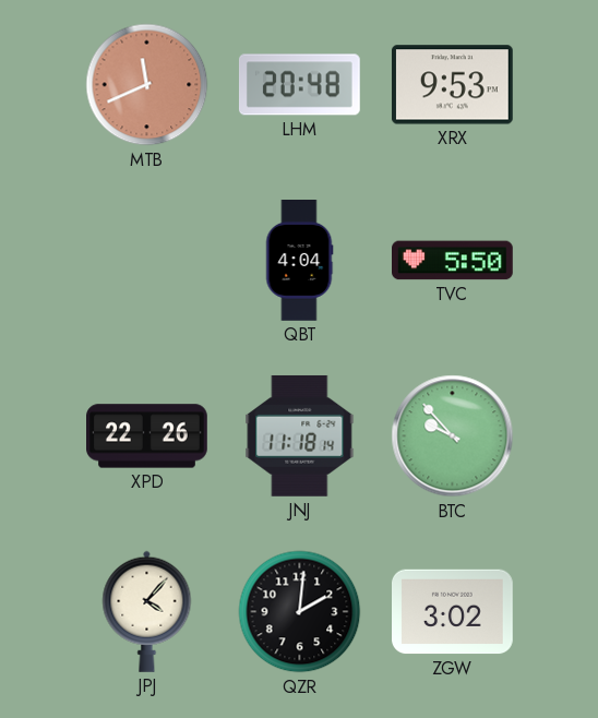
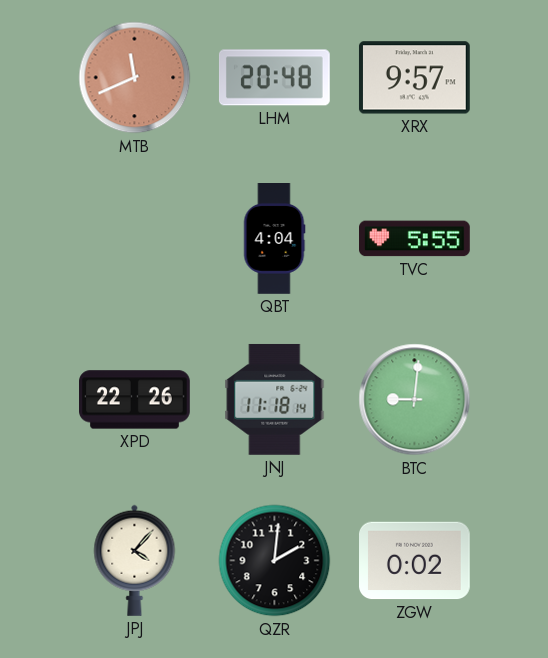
XRX: 9:53 -> 9:57 (414, 78)
TVC: 5:50 -> 5:55 (415, 239)
BTC: 9:53 -> 9:01 (415, 400)
ZGW: 3:02 -> 0:02 (415, 561)
